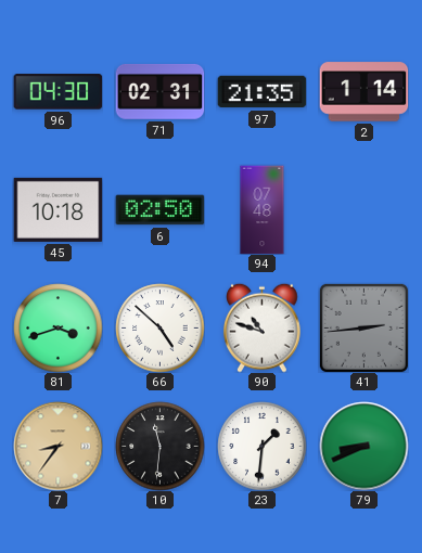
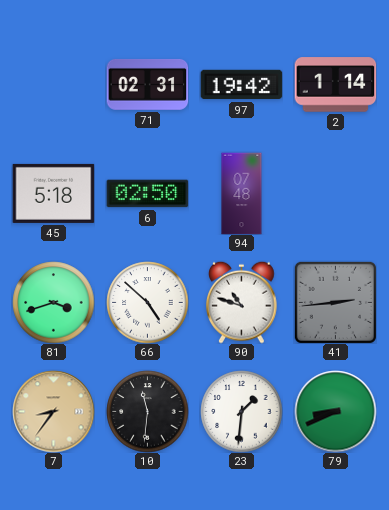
96: 04:30 -> none (57, 92)
97: 21:35 -> 19:42 (241, 85)
45: 10:18 -> 5:18 (53, 193)
